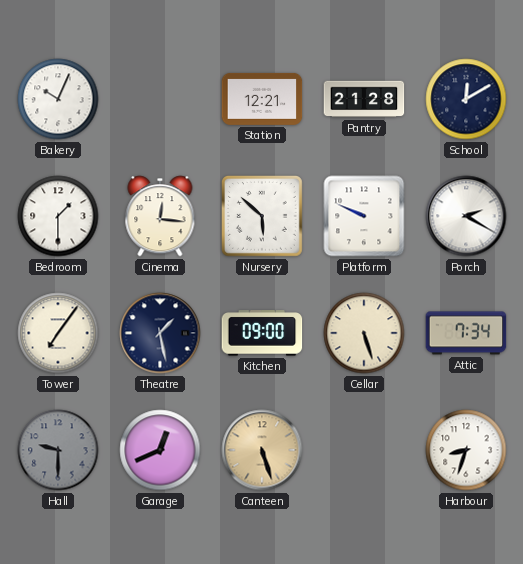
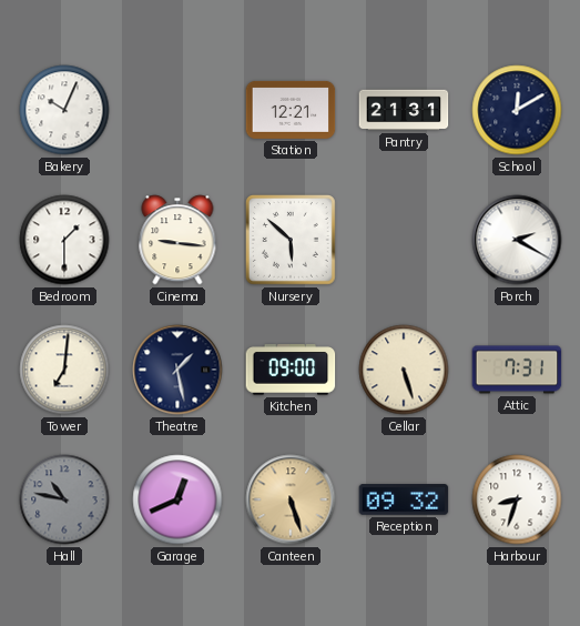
Pantry: 21:28 -> 21:31 (404, 110)
Cinema: 12:16 -> 9:16 (177, 240)
Platform: 9:49 -> none (364, 216)
Tower: 7:06 -> 7:01 (64, 370)
Attic: 7:34 -> 7:31 (517, 370)
Hall: 9:30 -> 10:47 (64, 499)
Reception: none -> 09:32 (404, 499)
